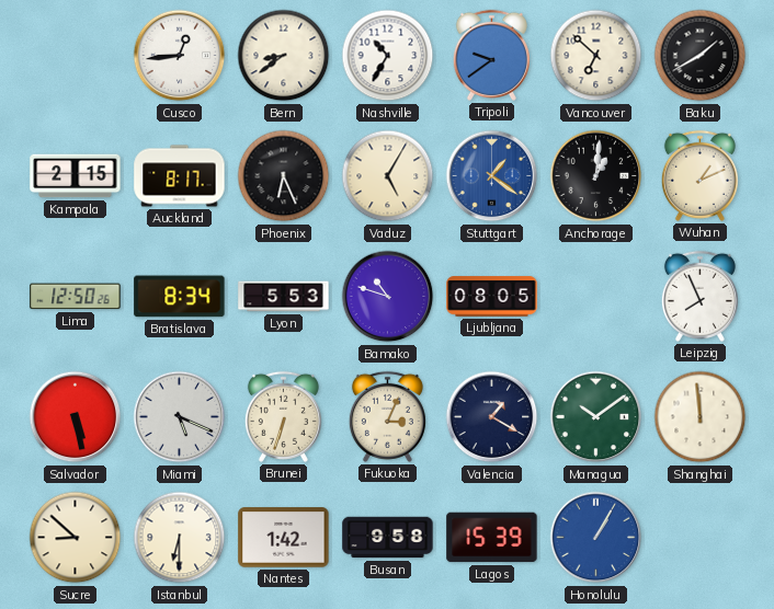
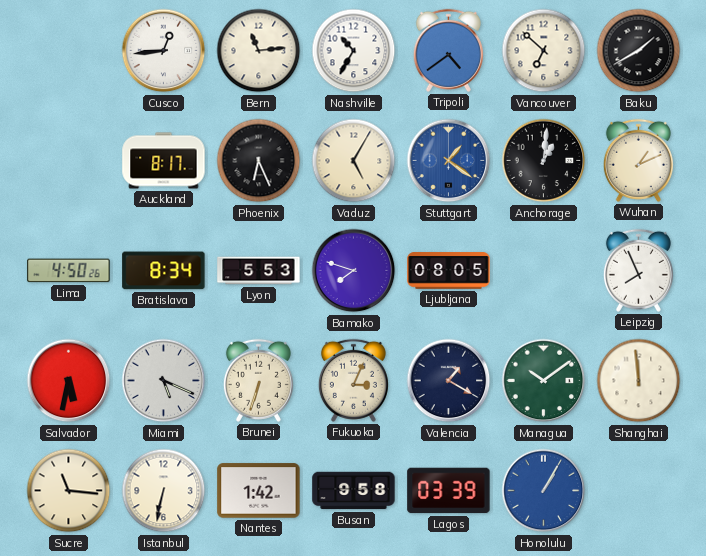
Bern: 8:39 -> 11:14 (259, 51)
Tripoli: 9:39 -> 4:39 (448, 50)
Kampala: 2:15 -> none (76, 176)
Lima: 12:50 -> 4:50 (69, 271)
Bamako: 10:48 -> 7:48 (354, 271)
Salvador: 5:28 -> 5:32 (69, 381)
Sucre: 8:52 -> 11:16 (69, 491)
Istanbul: 6:30 -> 6:32 (164, 491)
Lagos: 15:39 -> 03:39 (449, 491)
